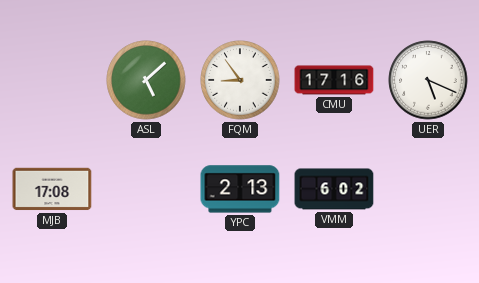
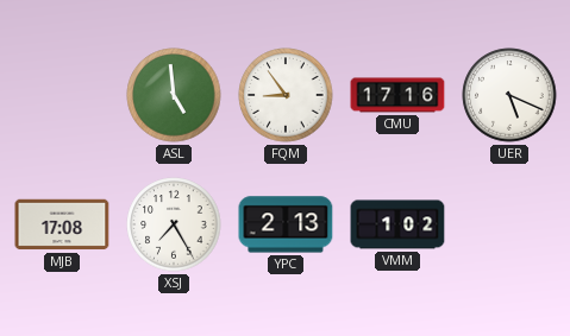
ASL: 5:08 -> 4:59 (174, 95)
XSJ: none -> 7:25 (174, 224)
VMM: 6:02 -> 1:02 (397, 224)
